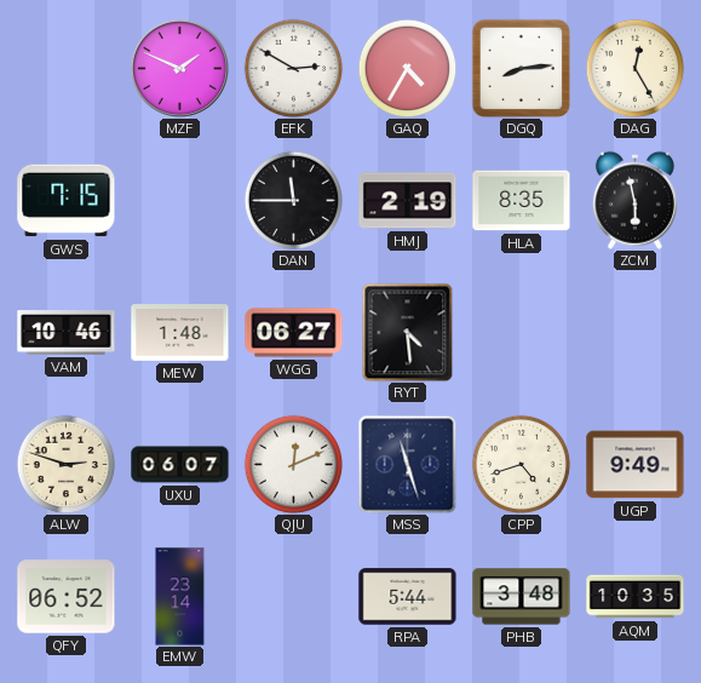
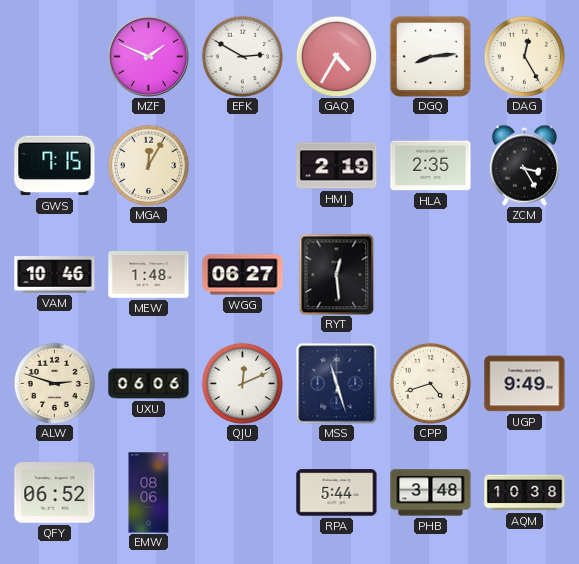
MGA: none -> 12:05 (148, 165)
DAN: 11:45 -> none (293, 200)
HLA: 8:35 -> 2:35 (431, 166)
ZCM: 5:58 -> 3:25 (524, 165)
RYT: 4:29 -> 12:29 (337, 274)
UXU: 06:07 -> 06:06 (149, 384)
EMW: 23:14 -> 08:06 (149, 493)
AQM: 10:35 -> 10:38 (525, 493)
